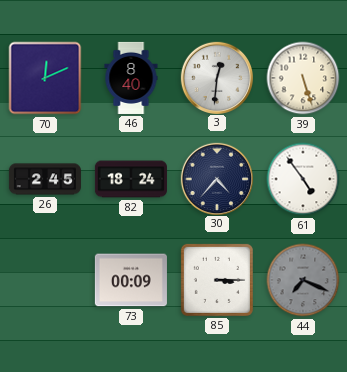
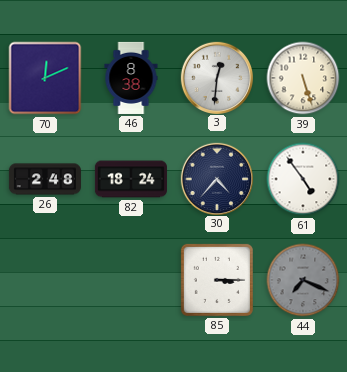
46: 8:40 -> 8:38 (131, 78)
26: 2:45 -> 2:48 (45, 179)
73: 00:09 -> none (131, 280)
